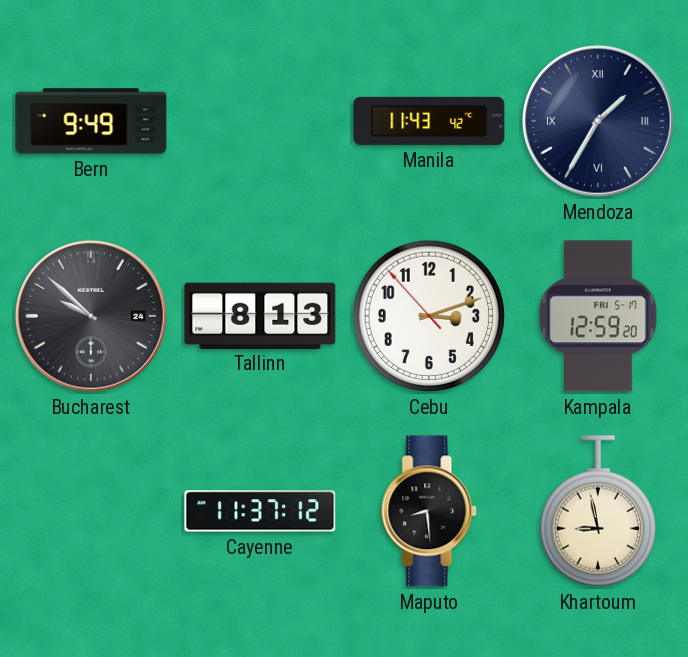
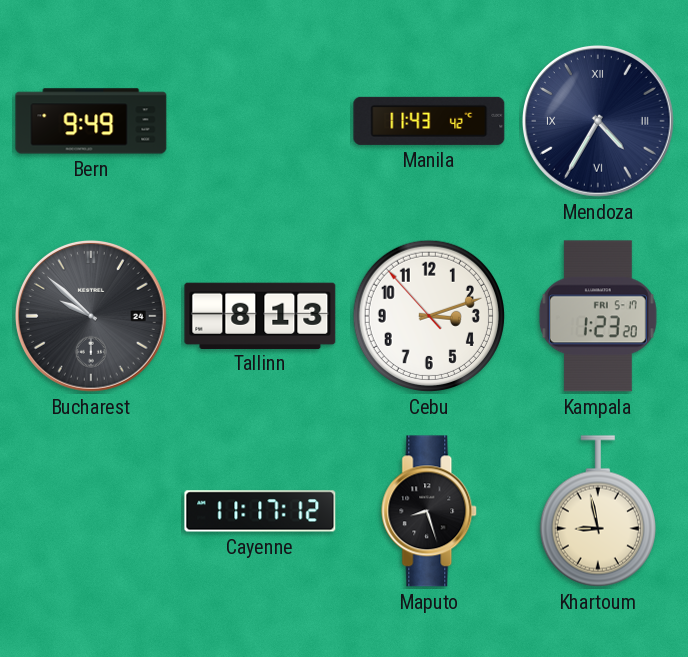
Mendoza: 1:35 -> 4:35 (598, 121)
Kampala: 12:59 -> 1:23 (598, 316)
Cayenne: 11:37 -> 11:17 (260, 511)
Maputo: 8:29 -> 8:27 (430, 511)
